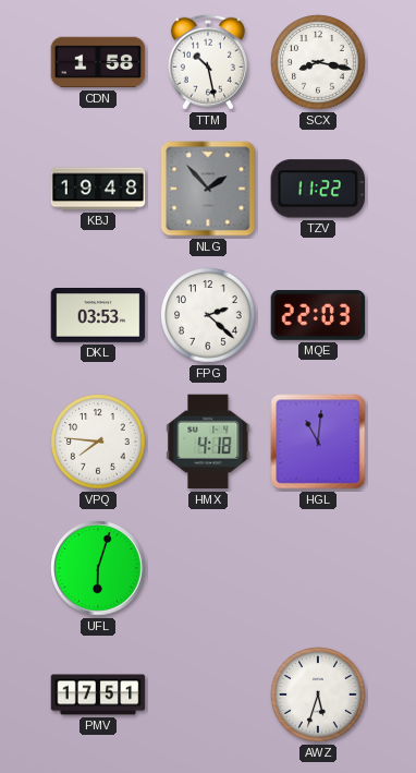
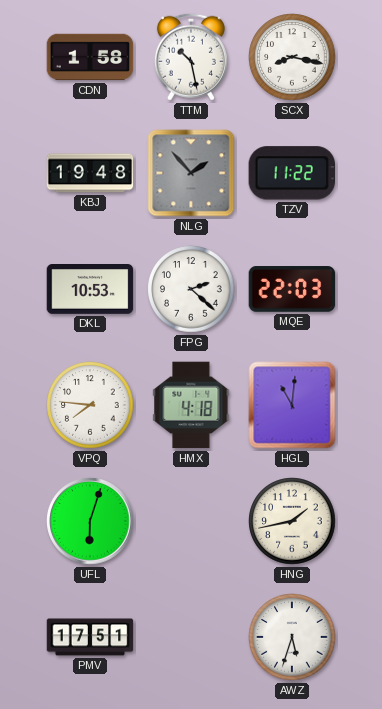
DKL: 03:53 -> 10:53 (90, 289)
HNG: none -> 1:43 (292, 521)
